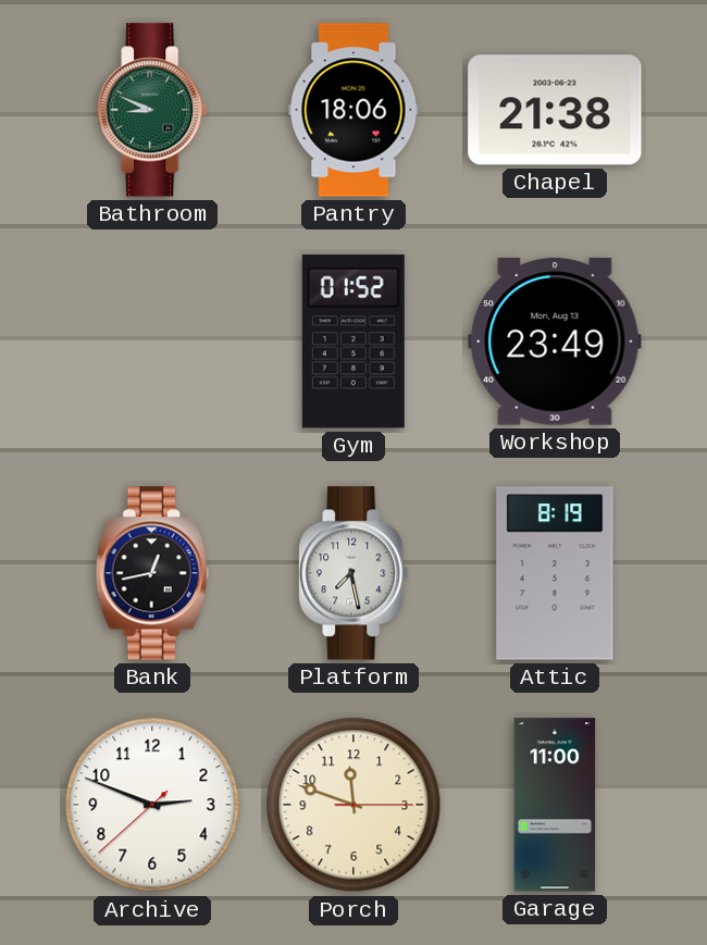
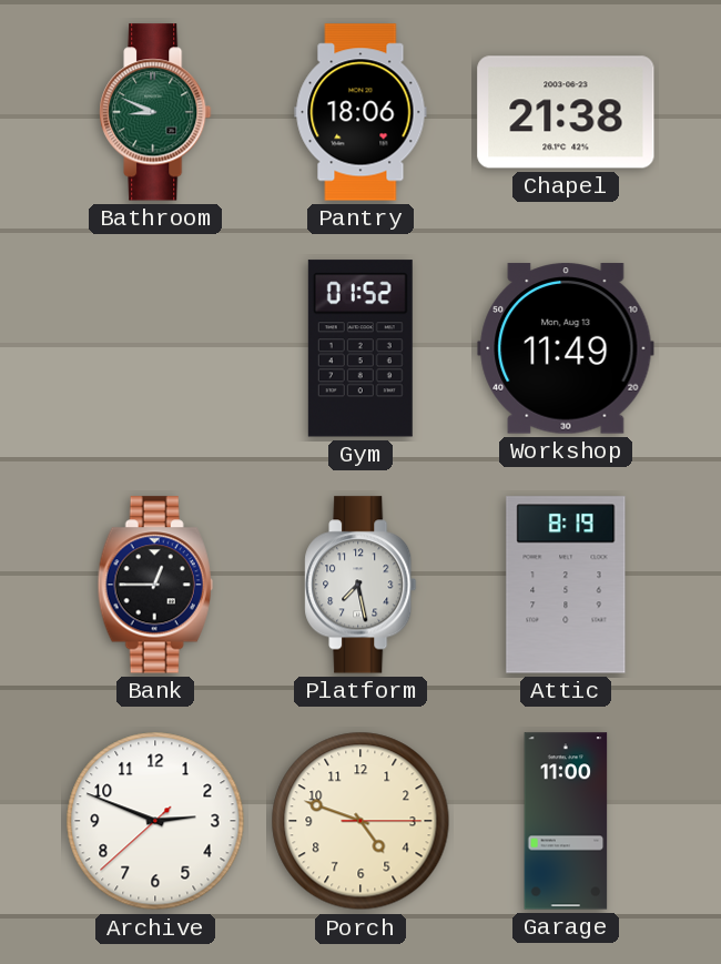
Workshop: 23:49 -> 11:49 (566, 348)
Bank: 12:43 -> 12:45 (155, 585)
Porch: 11:48 -> 4:48 (360, 821)
